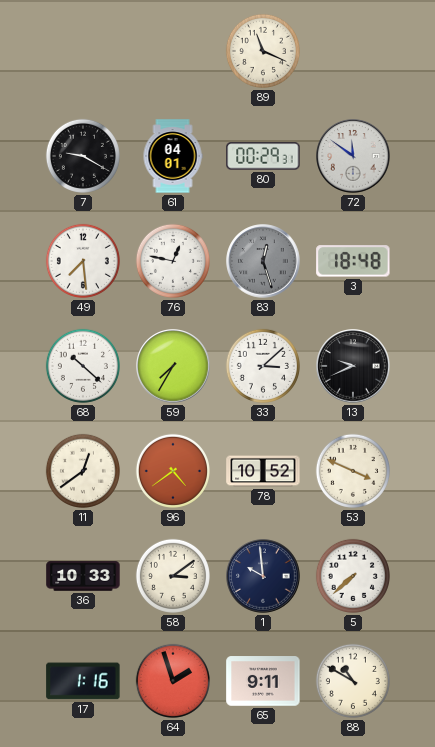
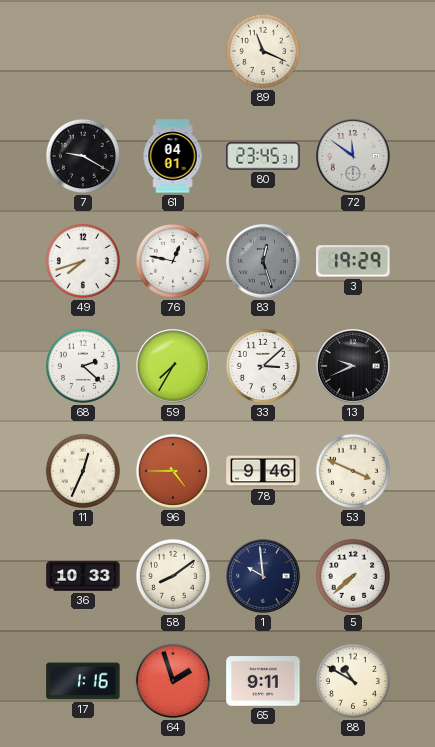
80: 00:29 -> 23:45 (263, 156)
49: 7:29 -> 7:42 (83, 261)
3: 18:48 -> 19:29 (353, 261)
68: 10:22 -> 2:22 (83, 366)
11: 12:39 -> 12:34 (83, 471)
96: 4:39 -> 4:45 (173, 471)
78: 10:52 -> 9:46 (263, 471)
58: 3:09 -> 8:09 (173, 576)
